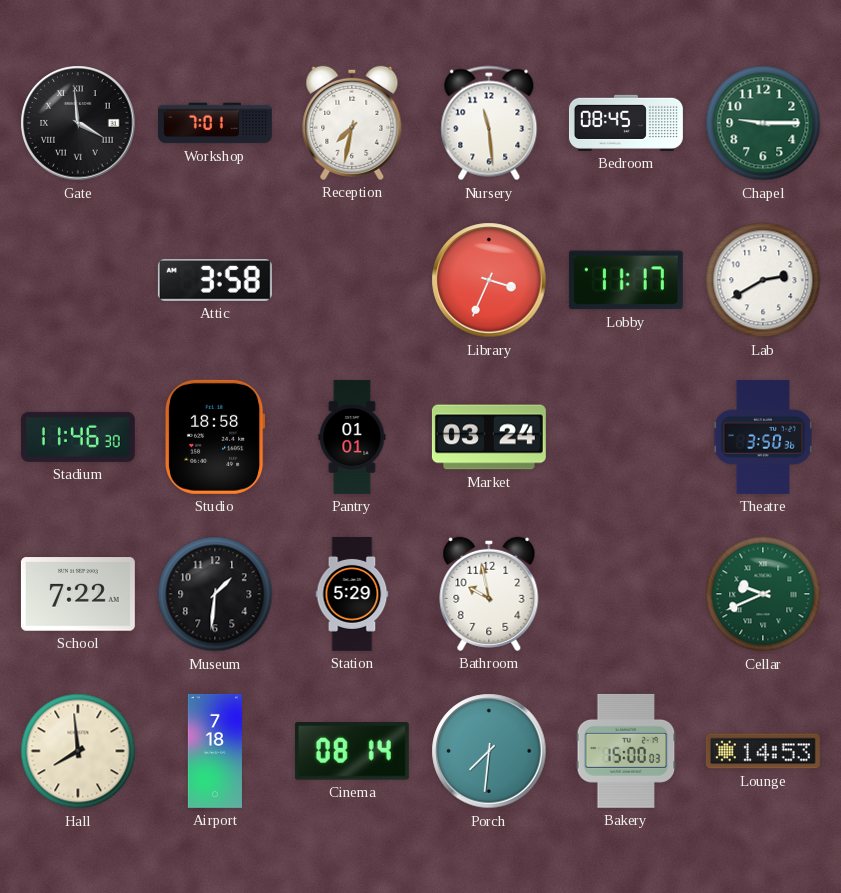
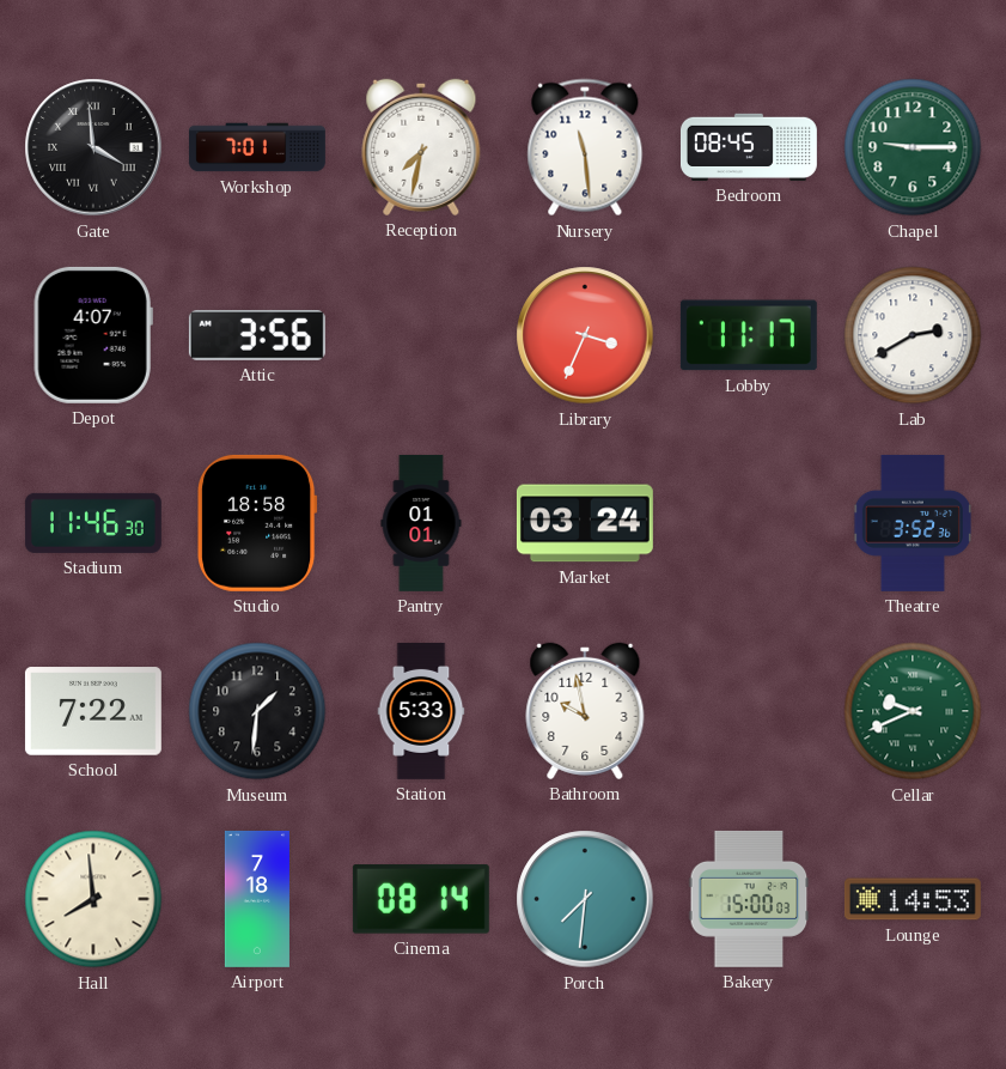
Depot: none -> 4:07 (93, 335)
Attic: 3:58 -> 3:56 (257, 335)
Theatre: 3:50 -> 3:52 (912, 523)
Station: 5:29 -> 5:33 (421, 711)
